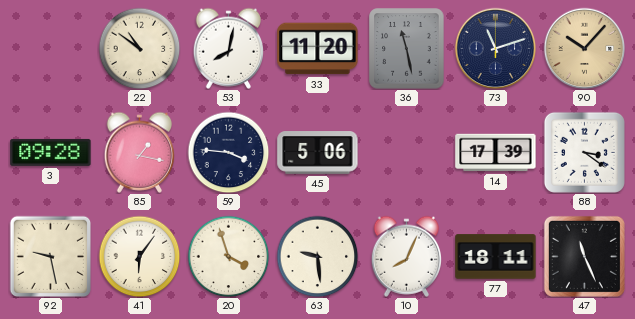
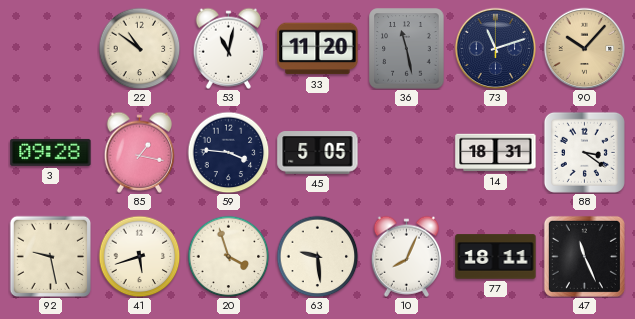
53: 8:02 -> 11:02 (229, 48)
45: 5:06 -> 5:05 (318, 153)
14: 17:39 -> 18:31 (496, 153)
41: 6:06 -> 5:42 (139, 256)
